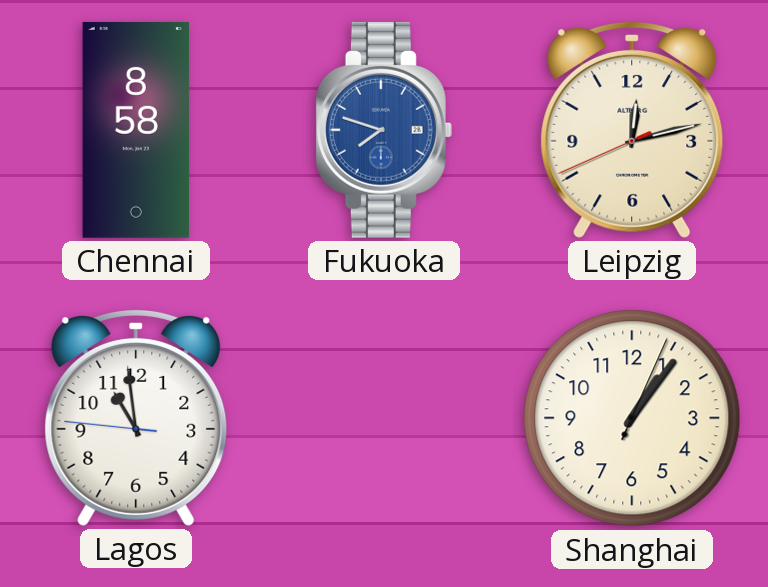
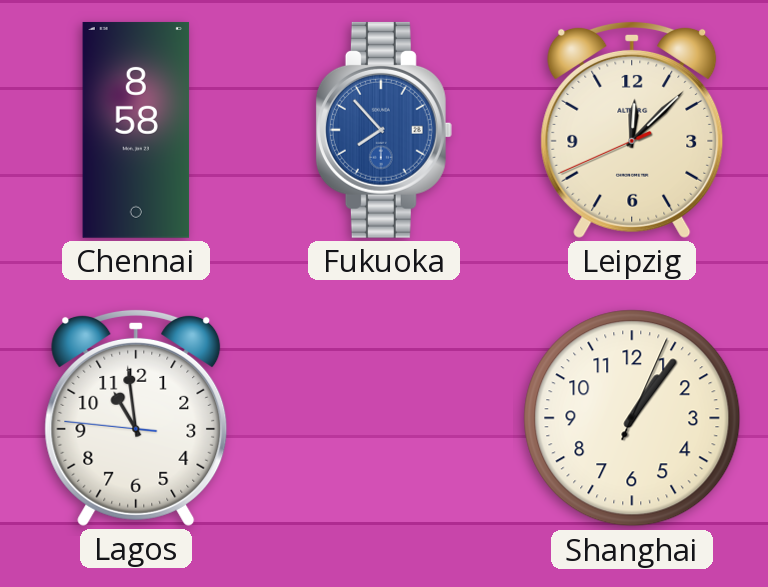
Fukuoka: 7:48 -> 7:53 (384, 130)
Leipzig: 12:12 -> 12:07 (632, 129)
